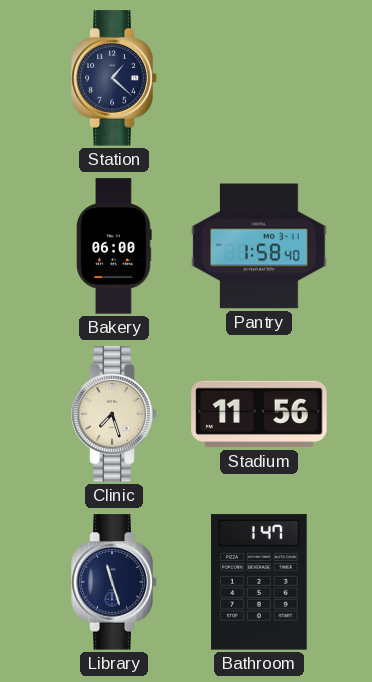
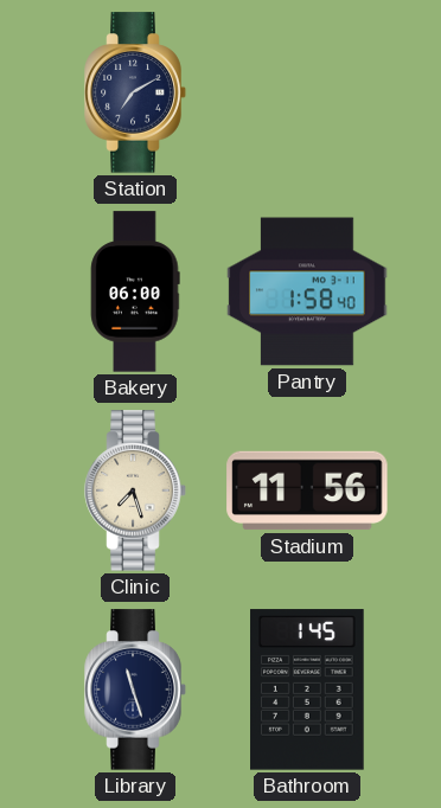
Station: 1:22 -> 7:10 (135, 92)
Bathroom: 1:47 -> 1:45 (307, 690)
